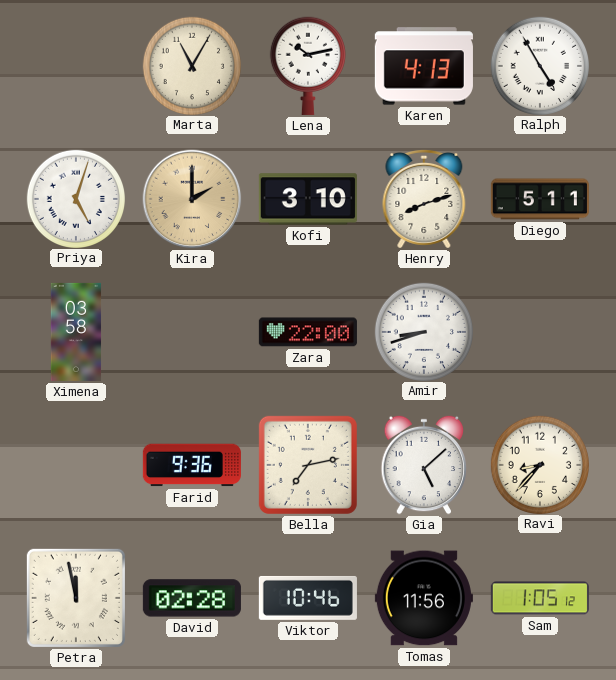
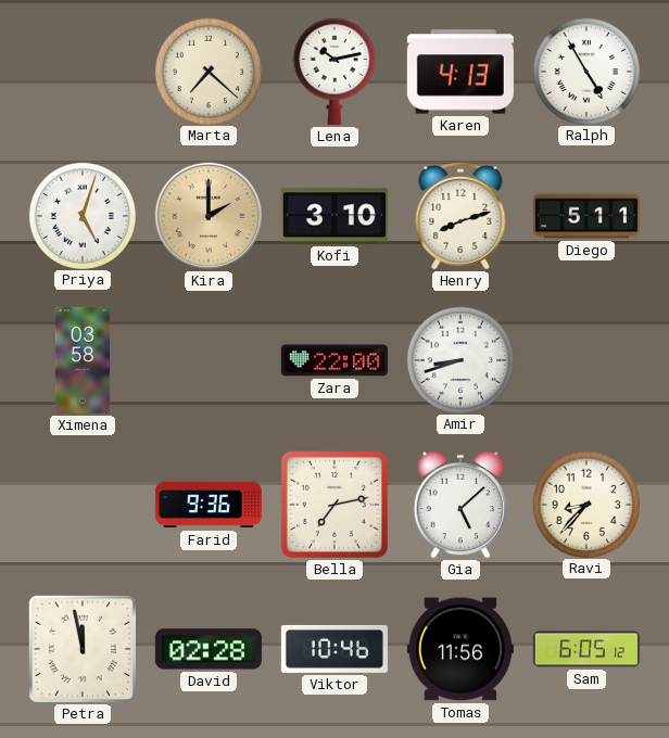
Marta: 11:05 -> 7:22 (207, 71)
Sam: 1:05 -> 6:05 (586, 649)
